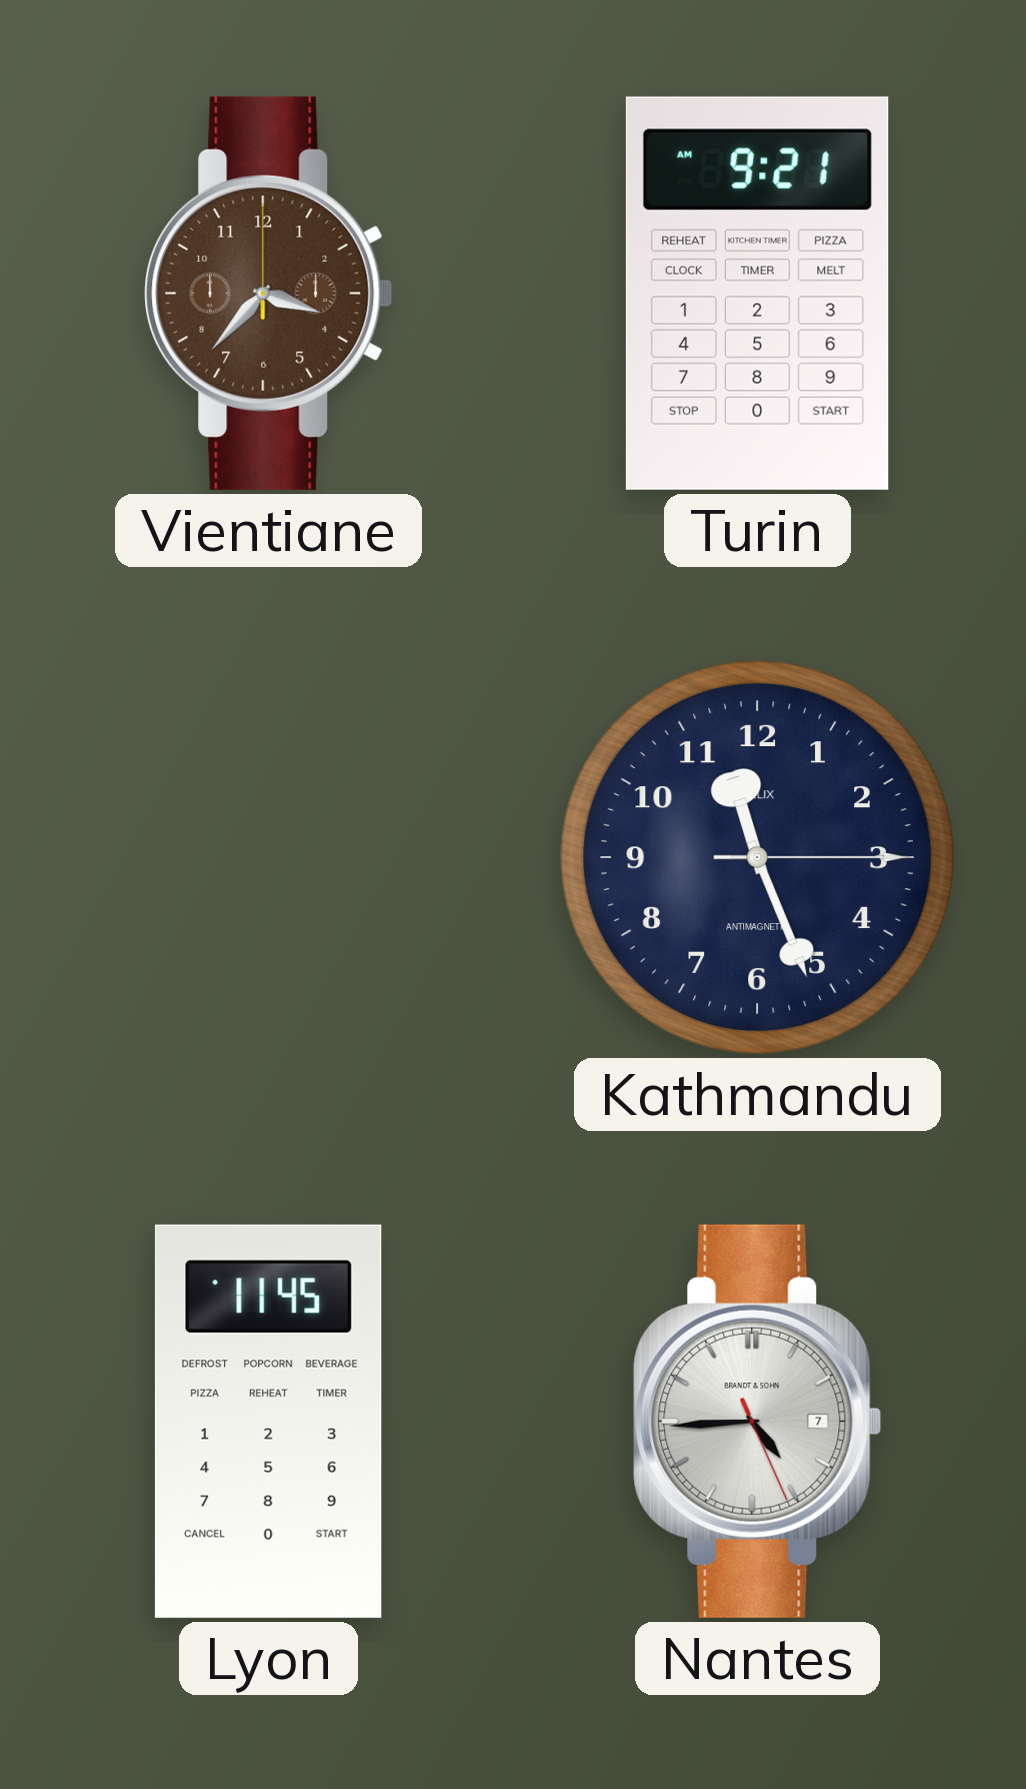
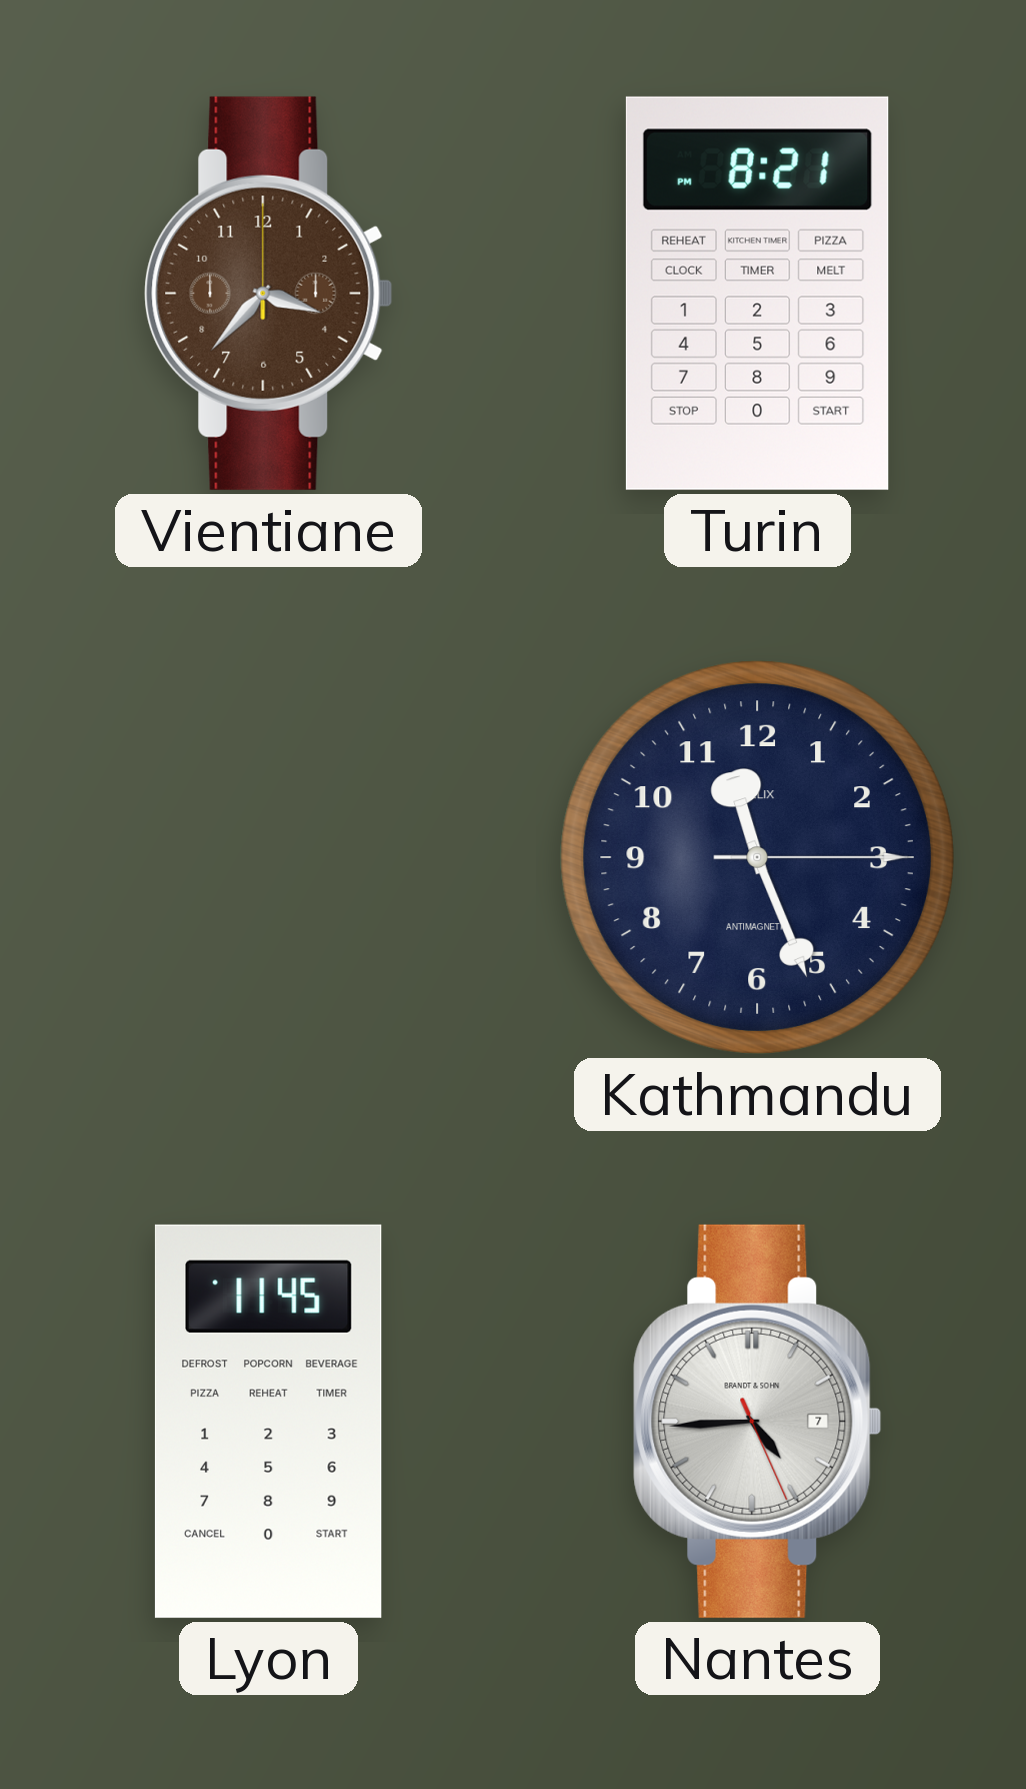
Turin: 9:21 -> 8:21 (757, 293)
